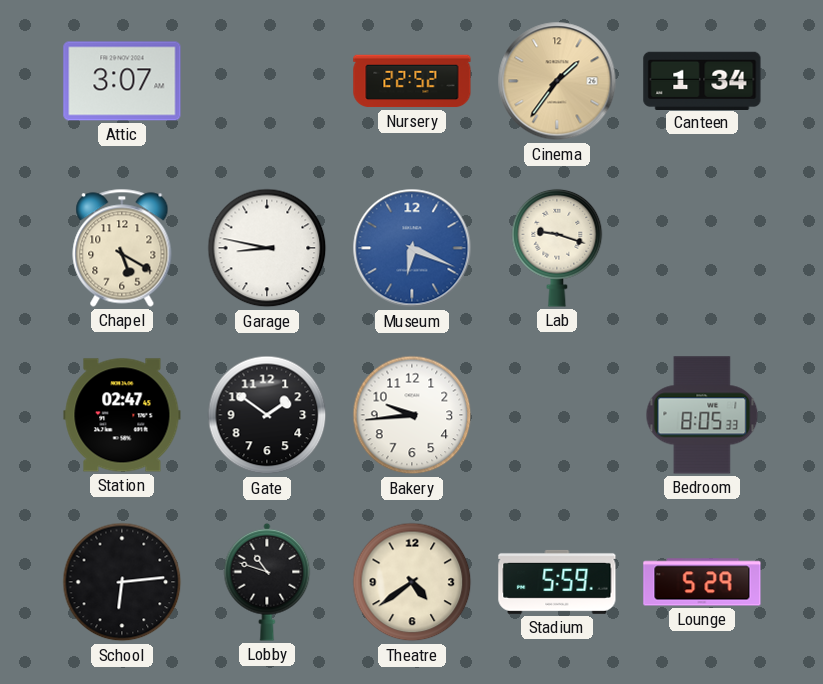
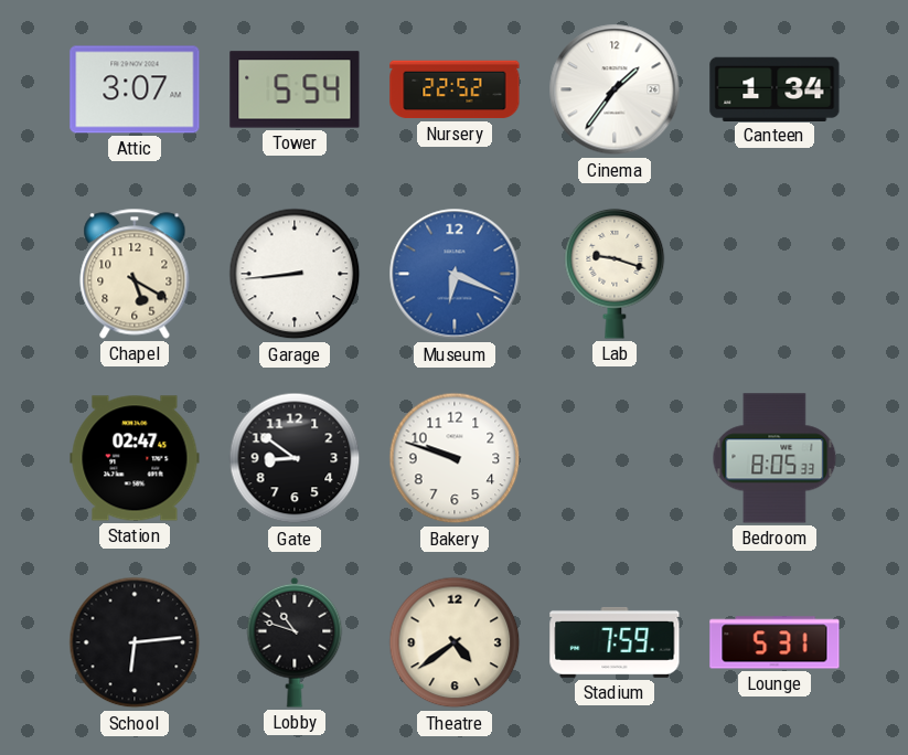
Tower: none -> 5:54 (295, 89)
Cinema dial: champagne -> white (615, 89)
Garage: 8:47 -> 8:44 (295, 274)
Gate: 1:51 -> 8:51 (295, 458)
Bakery: 9:44 -> 9:48 (455, 458)
Stadium: 5:59 -> 7:59 (615, 642)
Lounge: 5:29 -> 5:31 (775, 642)
